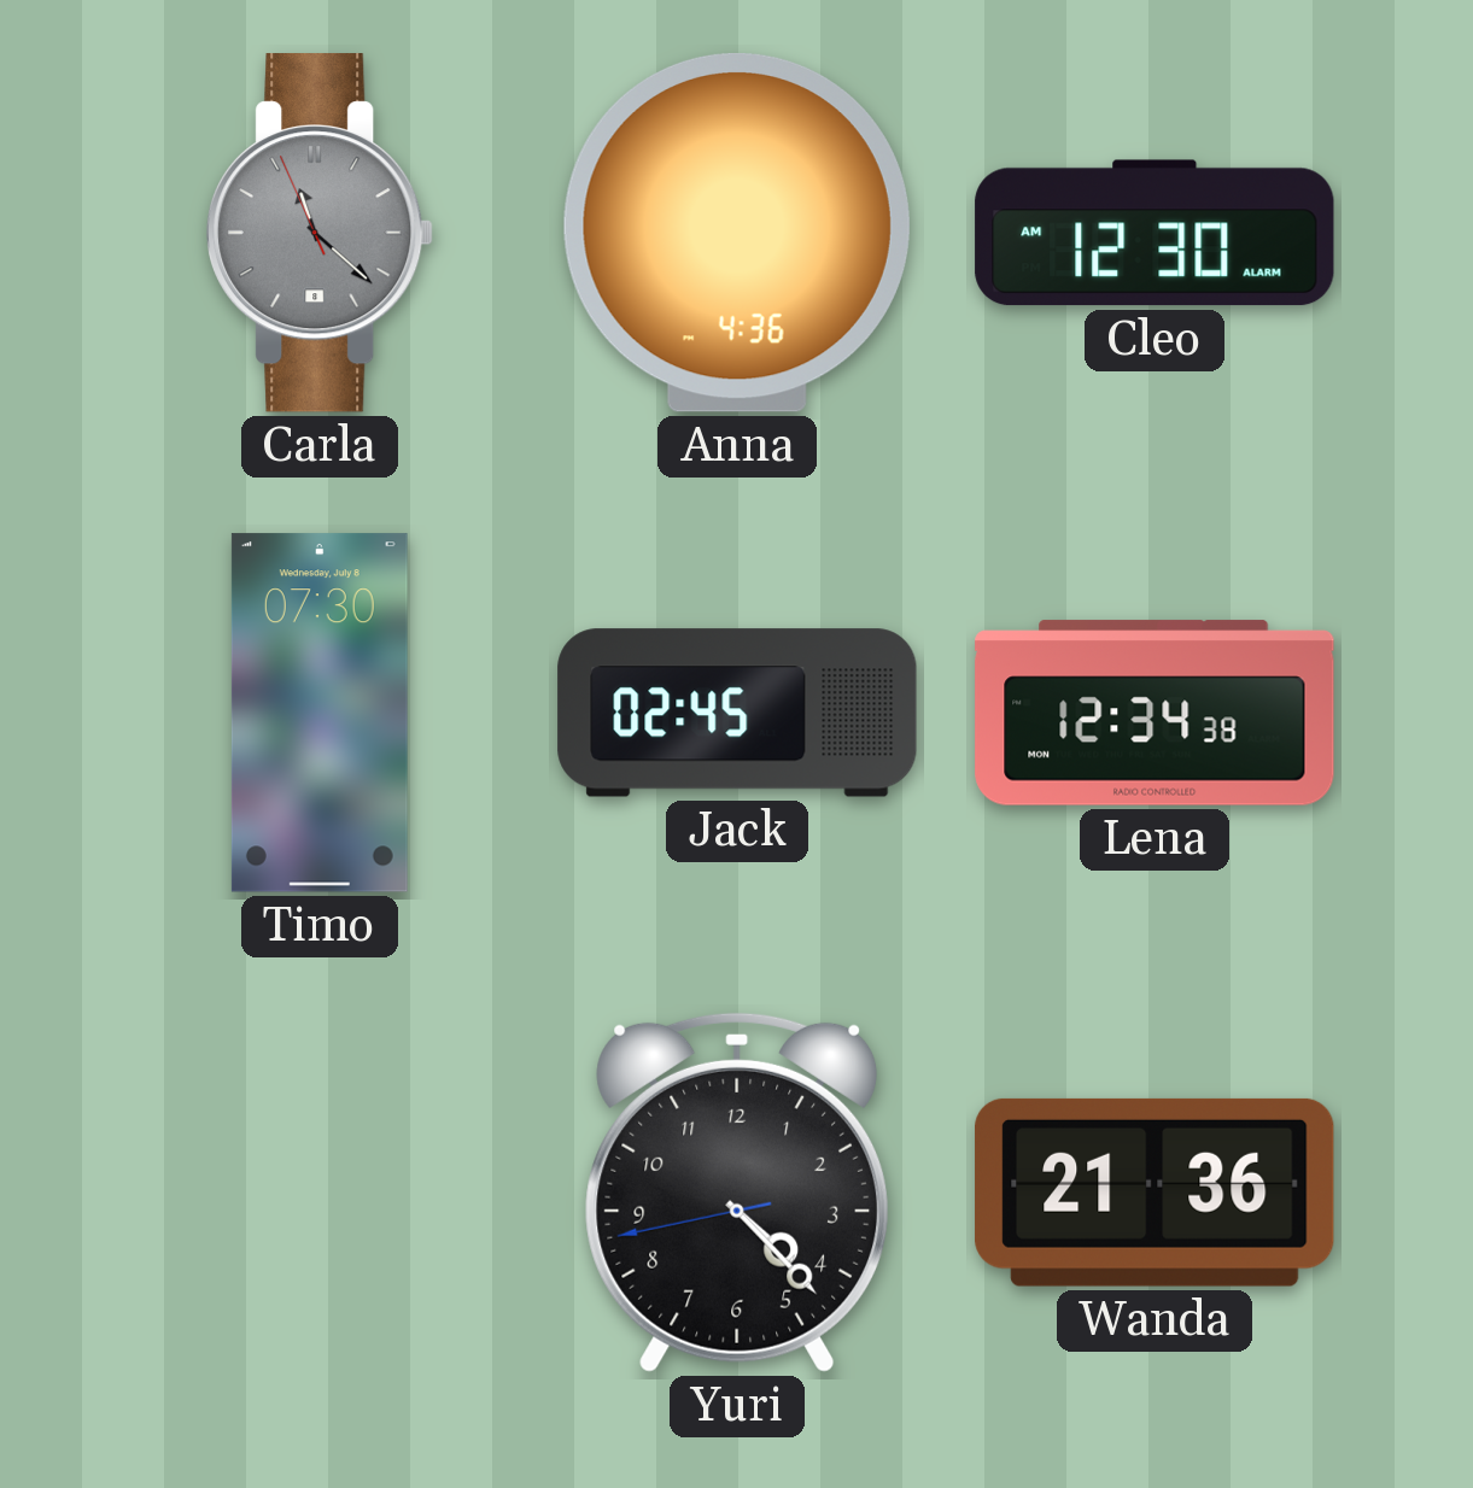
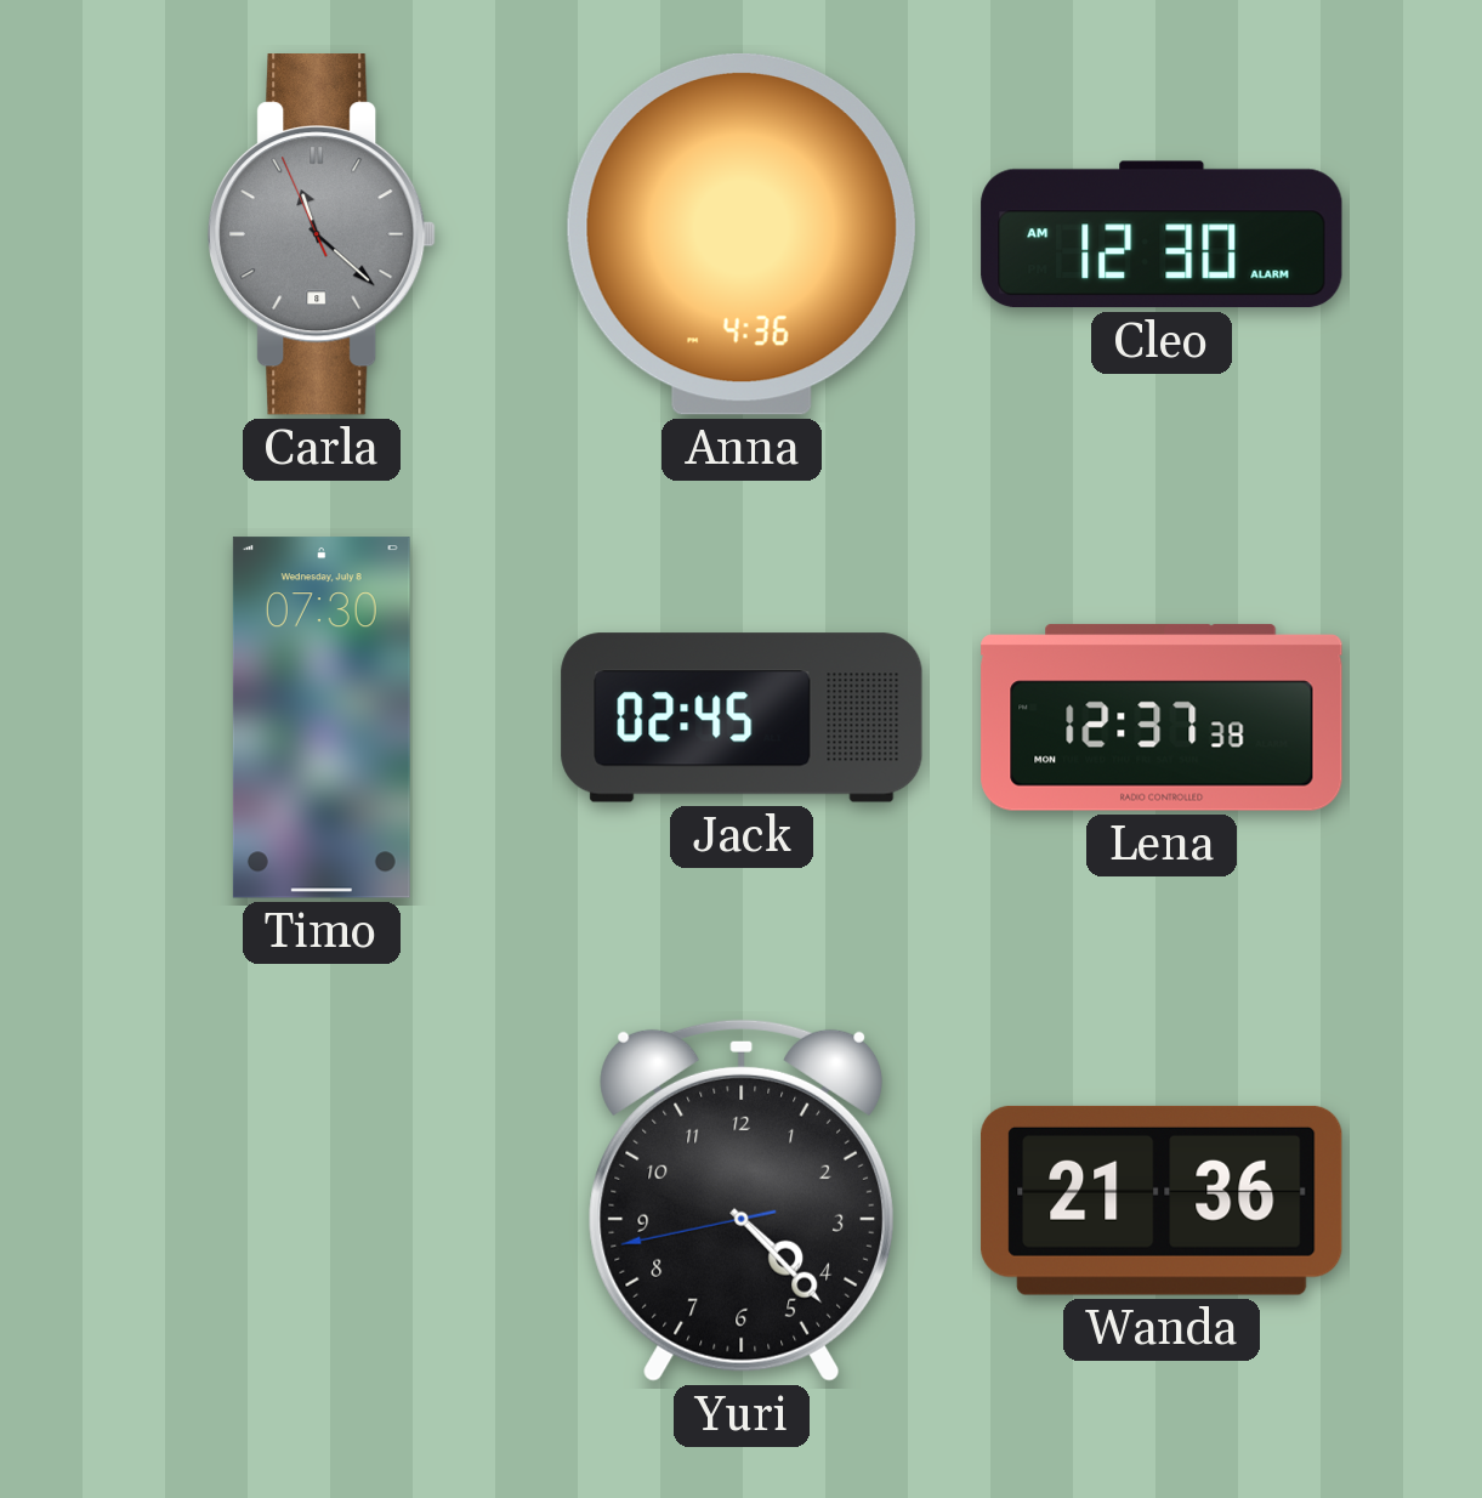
Lena: 12:34 -> 12:37 (1162, 717)
